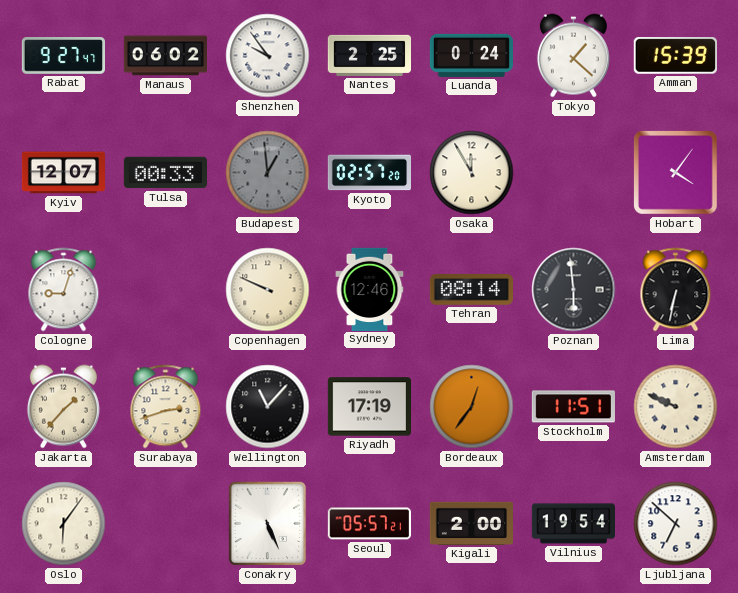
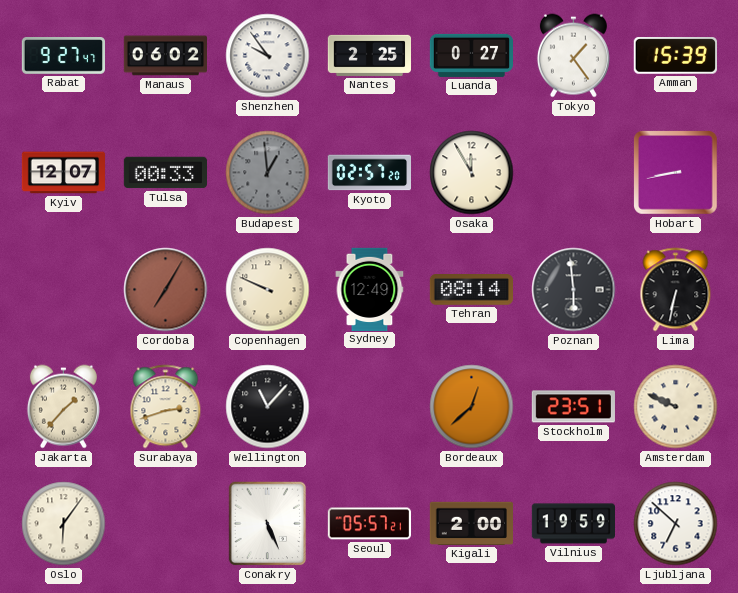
Luanda: 0:24 -> 0:27 (471, 55)
Tokyo: 1:22 -> 1:24 (573, 56)
Hobart: 4:06 -> 8:43 (676, 173)
Cologne: 9:03 -> none (64, 290)
Cordoba: none -> 7:05 (166, 290)
Sydney: 12:46 -> 12:49 (370, 289)
Riyadh: 17:19 -> none (369, 407)
Bordeaux: 12:36 -> 12:38 (472, 407)
Stockholm: 11:51 -> 23:51 (573, 407)
Vilnius: 19:54 -> 19:59 (573, 524)
